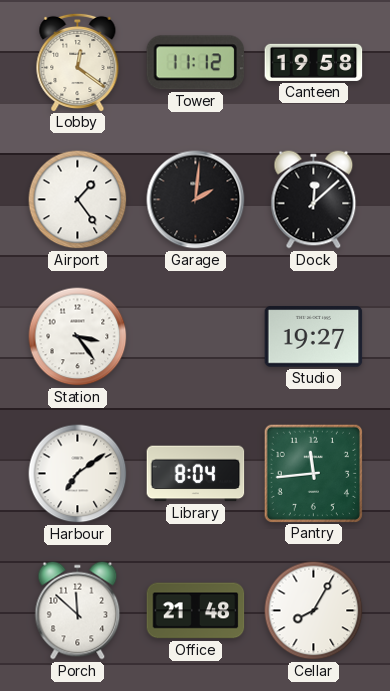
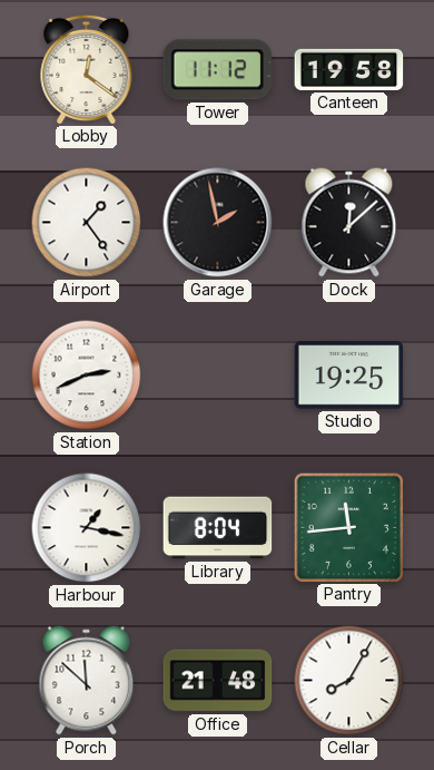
Garage: 2:01 -> 1:58 (218, 223)
Station: 3:24 -> 2:41 (87, 376)
Studio: 19:27 -> 19:25 (349, 376)
Harbour: 7:09 -> 1:17 (87, 528)
